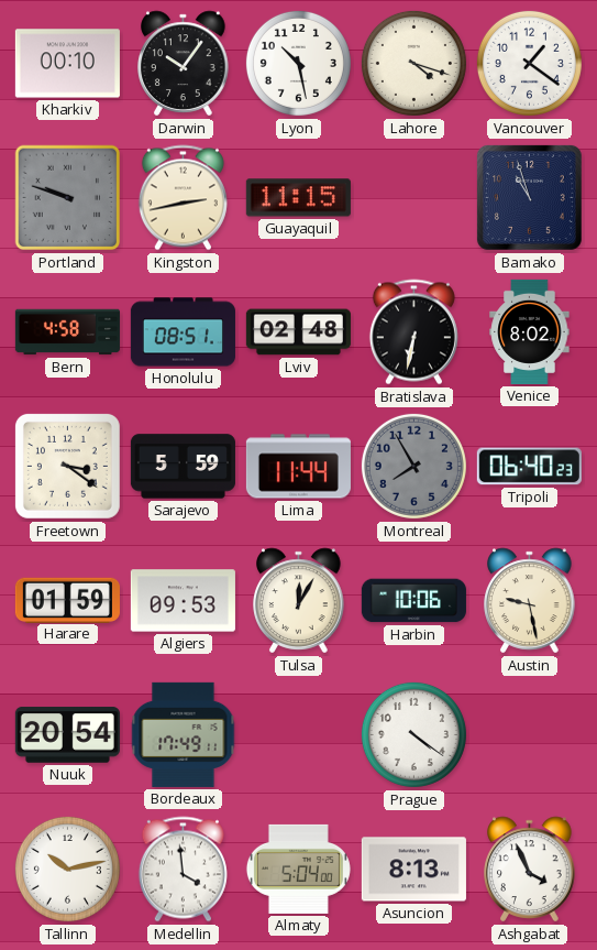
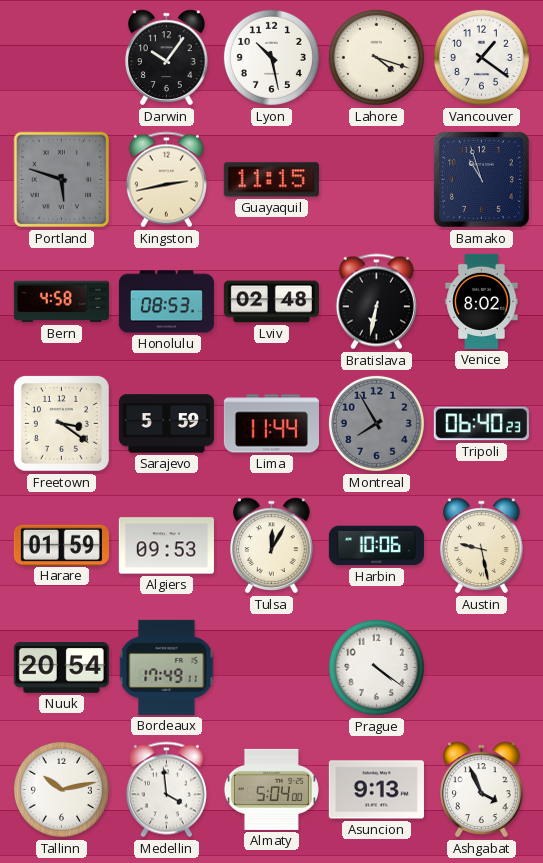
Kharkiv: 00:10 -> none (67, 64)
Portland: 9:48 -> 5:48 (62, 180)
Honolulu: 08:51 -> 08:53 (166, 302)
Asuncion: 8:13 -> 9:13 (376, 790)
